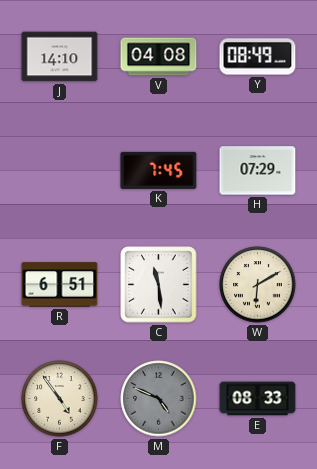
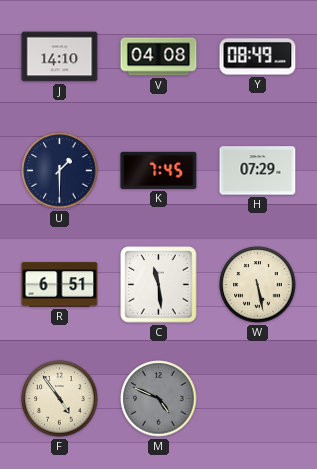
U: none -> 1:30 (60, 171)
W: 6:10 -> 5:28 (258, 285)
E: 08:33 -> none (258, 399)
